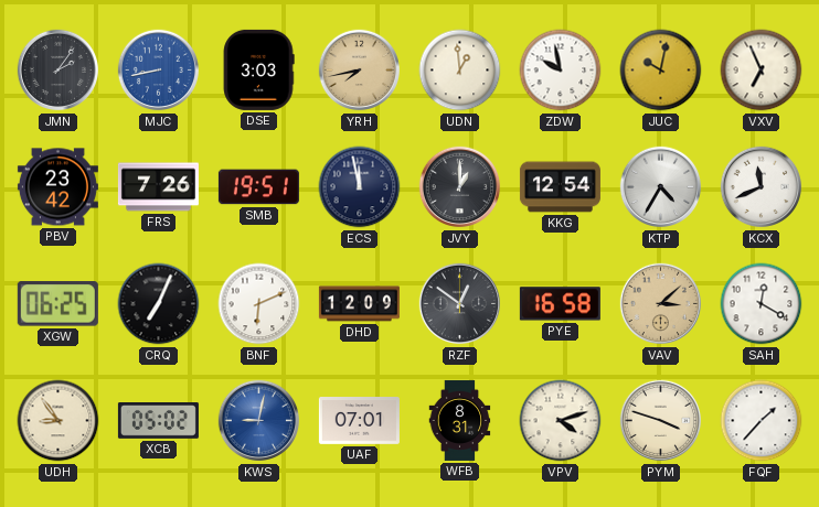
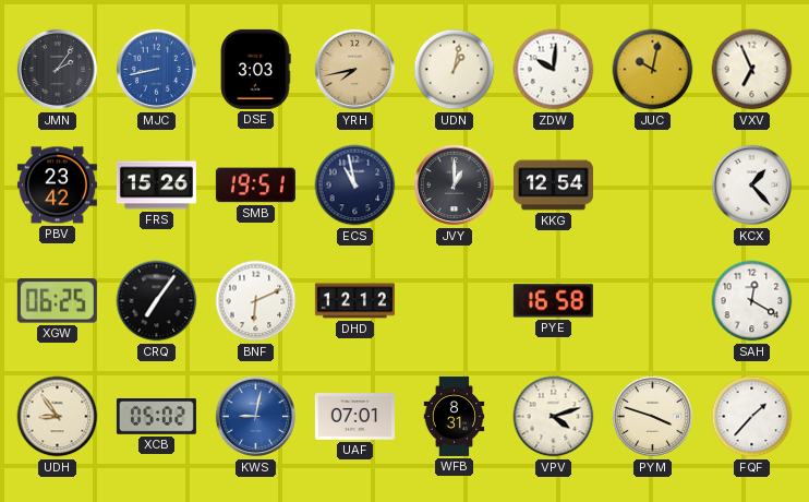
UDN: 12:59 -> 1:02 (455, 70)
ZDW: 9:58 -> 10:01 (554, 70)
FRS: 7:26 -> 15:26 (156, 186)
ECS: 11:58 -> 10:58 (355, 186)
KTP: 4:35 -> none (661, 187)
KCX: 11:41 -> 1:23 (752, 186)
CRQ: 7:04 -> 7:06 (157, 301)
DHD: 12:09 -> 12:12 (354, 301)
RZF: 12:51 -> none (460, 304)
VAV: 3:08 -> none (661, 304)
